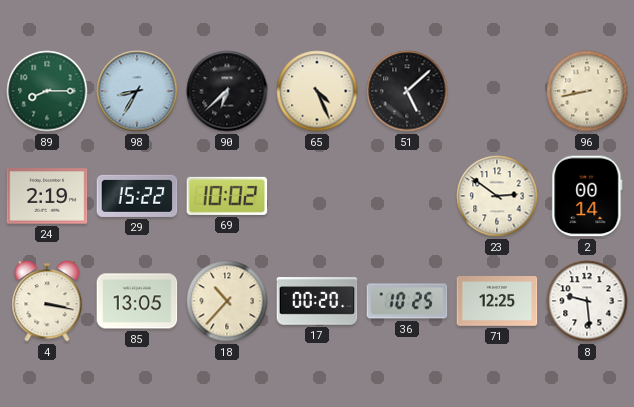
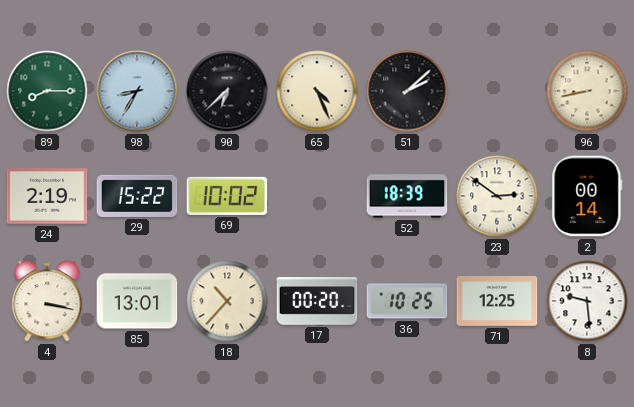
51: 5:08 -> 2:08 (407, 91)
52: none -> 18:39 (407, 196)
85: 13:05 -> 13:01 (137, 301)
